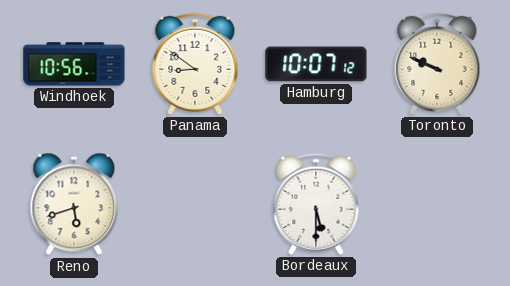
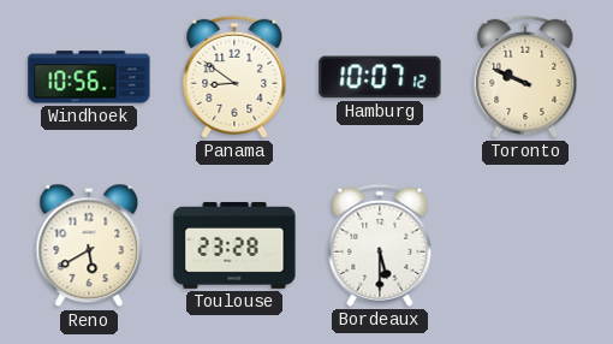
Reno: 5:42 -> 5:40 (89, 245)
Toulouse: none -> 23:28 (234, 245)
